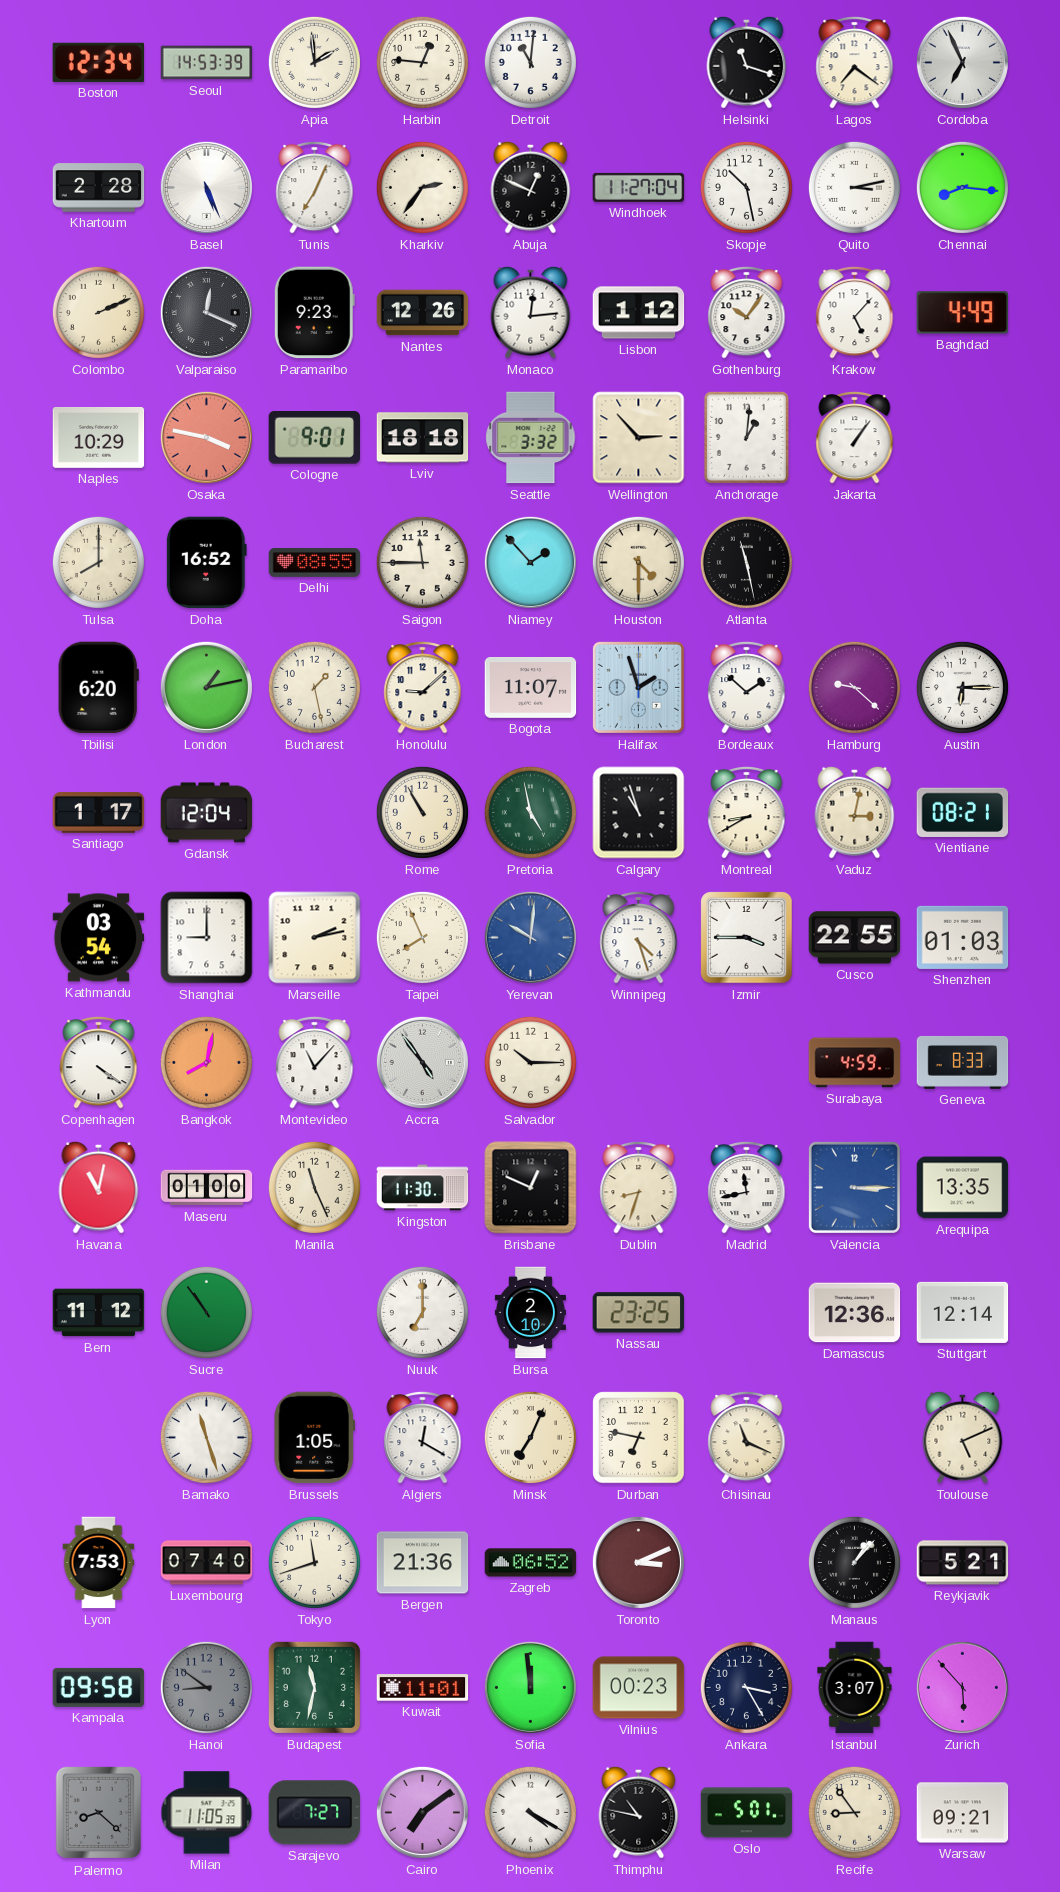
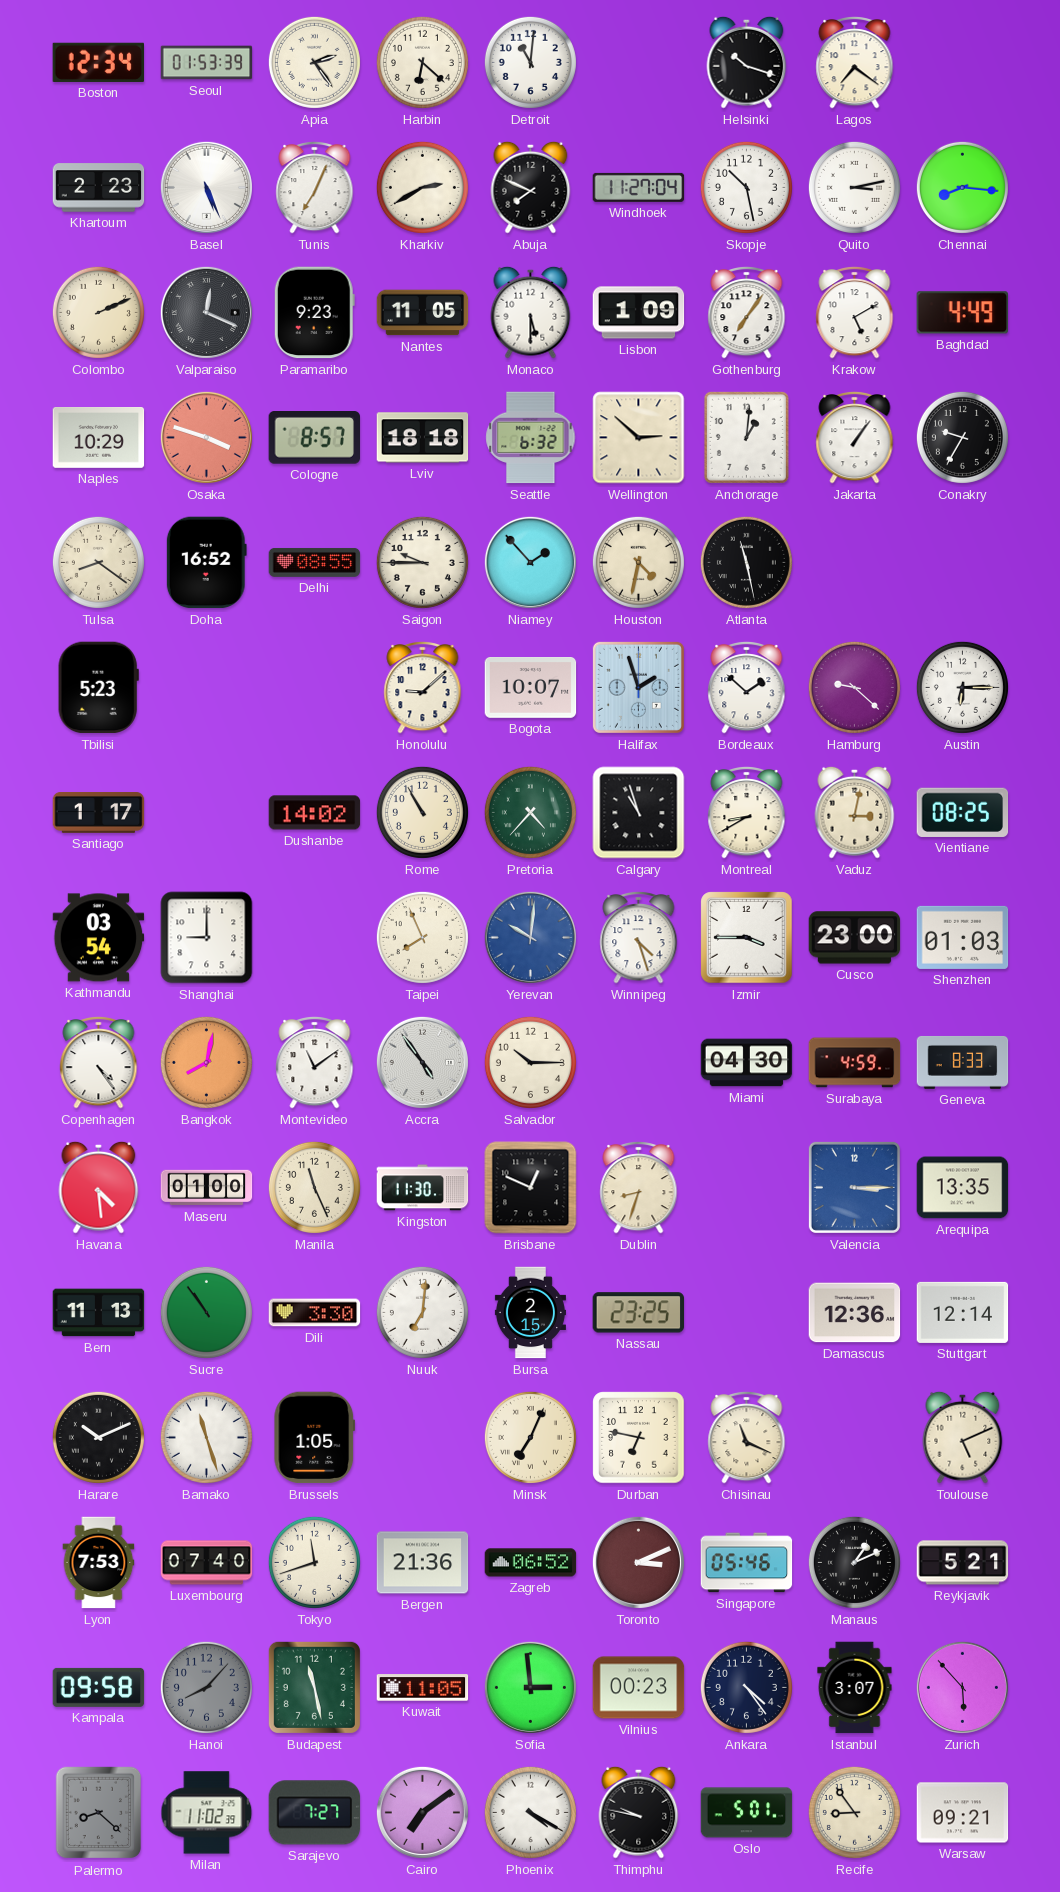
Seoul: 14:53 -> 01:53 (207, 63)
Apia: 1:59 -> 2:24 (314, 62)
Harbin: 12:46 -> 6:22 (422, 62)
Helsinki: 11:18 -> 10:18 (747, 62)
Cordoba: 6:56 -> none (962, 62)
Khartoum: 2:28 -> 2:23 (99, 188)
Kharkiv: 2:36 -> 2:40 (422, 187)
Abuja: 12:49 -> 7:49 (531, 187)
Nantes: 12:26 -> 11:05 (423, 313)
Monaco: 12:14 -> 5:30 (531, 312)
Lisbon: 1:12 -> 1:09 (639, 313)
Gothenburg: 10:06 -> 7:06 (747, 312)
Krakow: 5:07 -> 5:10 (855, 312)
Osaka: 3:47 -> 3:48 (206, 437)
Cologne: 9:01 -> 8:57 (314, 438)
Seattle: 3:32 -> 6:32 (531, 438)
Wellington: 2:53 -> 2:52 (639, 438)
Conakry: none -> 9:35 (962, 437)
Tulsa: 8:00 -> 8:21 (98, 562)
Saigon: 11:45 -> 9:45 (422, 562)
Houston: 4:30 -> 4:32 (638, 562)
Tbilisi: 6:20 -> 5:23 (98, 688)
London: 1:13 -> none (206, 687)
Bucharest: 1:28 -> none (314, 687)
Bogota: 11:07 -> 10:07 (531, 688)
Gdansk: 12:04 -> none (207, 813)
Dushanbe: none -> 14:02 (315, 813)
Pretoria: 4:58 -> 4:37 (530, 812)
Vientiane: 08:21 -> 08:25 (963, 812)
Marseille: 2:13 -> none (315, 938)
Cusco: 22:55 -> 23:00 (855, 938)
Copenhagen: 4:21 -> 4:24 (99, 1062)
Montevideo: 11:07 -> 11:09 (315, 1062)
Miami: none -> 04:30 (747, 1063)
Havana: 11:02 -> 4:29 (99, 1187)
Madrid: 11:43 -> none (747, 1187)
Bern: 11:12 -> 11:13 (99, 1313)
Dili: none -> 3:30 (315, 1313)
Nuuk: 7:00 -> 7:01 (422, 1312)
Bursa: 2:10 -> 2:15 (530, 1313)
Harare: none -> 10:11 (98, 1437)
Algiers: 12:20 -> none (423, 1437)
Singapore: none -> 05:46 (747, 1563)
Manaus: 1:07 -> 1:11 (854, 1562)
Hanoi: 8:51 -> 8:07 (206, 1687)
Budapest: 11:32 -> 11:28 (314, 1687)
Kuwait: 11:01 -> 11:05 (423, 1688)
Sofia: 11:59 -> 2:59 (530, 1687)
Ankara: 3:25 -> 4:24 (746, 1687)
Milan: 11:05 -> 11:02 (207, 1813)
Thimphu: 10:47 -> 9:47 (639, 1812)
